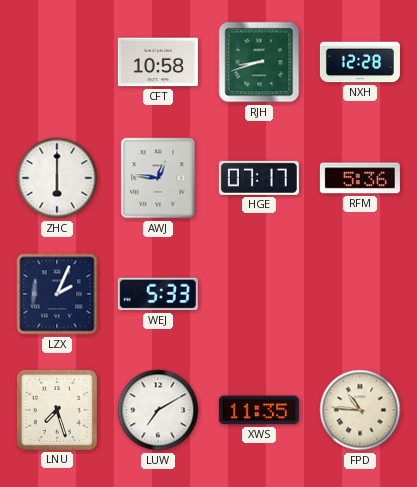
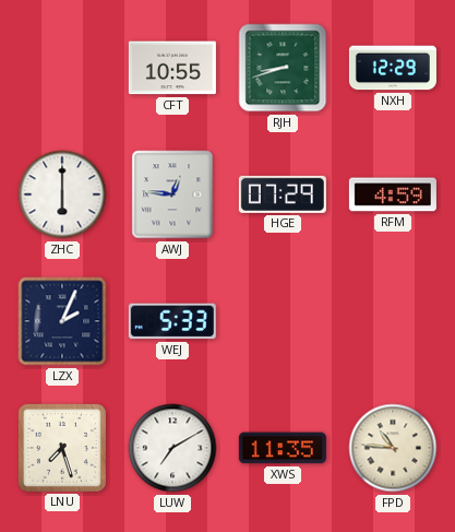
CFT: 10:58 -> 10:55 (172, 68)
NXH: 12:28 -> 12:29 (393, 68)
HGE: 07:17 -> 07:29 (283, 194)
RFM: 5:36 -> 4:59 (393, 194)
